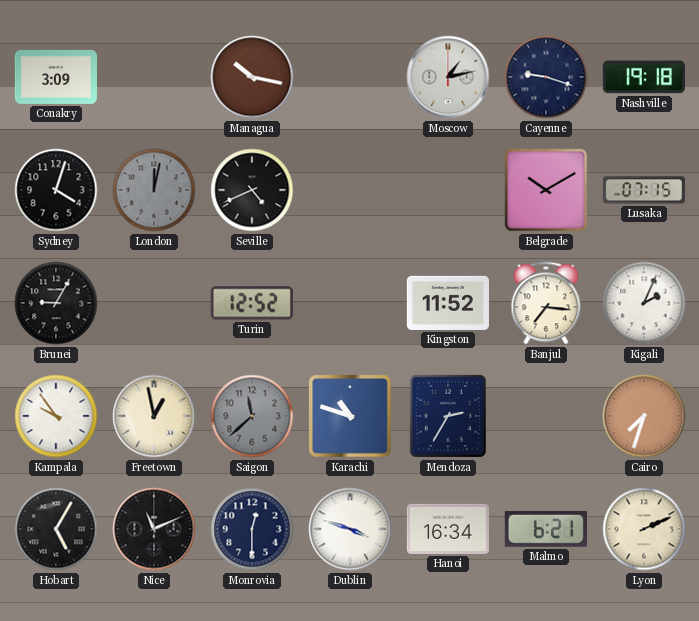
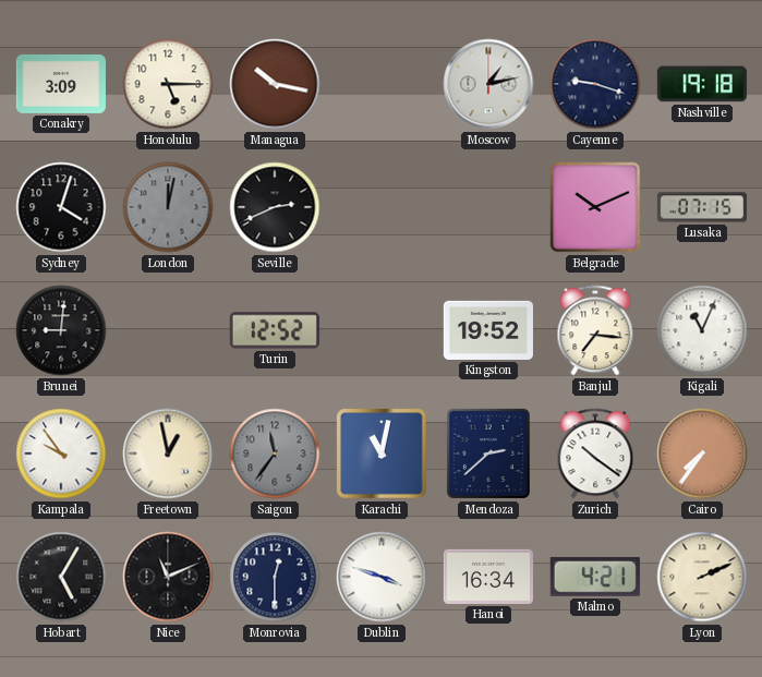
Honolulu: none -> 5:15 (168, 84)
Seville: 4:41 -> 2:41 (275, 207)
Belgrade: 10:10 -> 10:11 (595, 207)
Brunei: 9:05 -> 9:01 (61, 330)
Kingston: 11:52 -> 19:52 (488, 330)
Kigali: 2:04 -> 11:04 (702, 330)
Saigon: 11:38 -> 11:36 (275, 454)
Karachi: 10:48 -> 11:02 (382, 454)
Mendoza: 2:35 -> 2:38 (488, 454)
Zurich: none -> 10:21 (595, 454)
Cairo: 7:33 -> 7:36 (702, 454)
Malmo: 6:21 -> 4:21 (595, 577)
